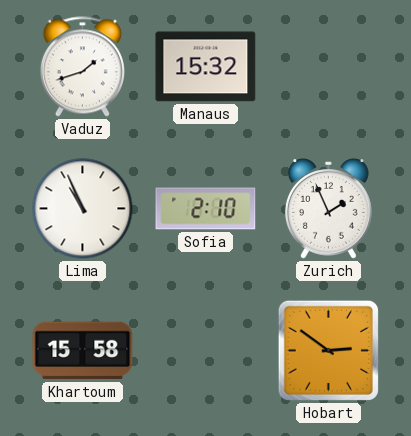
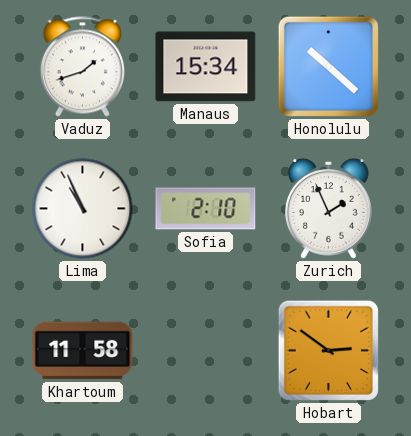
Manaus: 15:32 -> 15:34 (206, 67)
Honolulu: none -> 10:22 (328, 66)
Khartoum: 15:58 -> 11:58 (83, 351)
